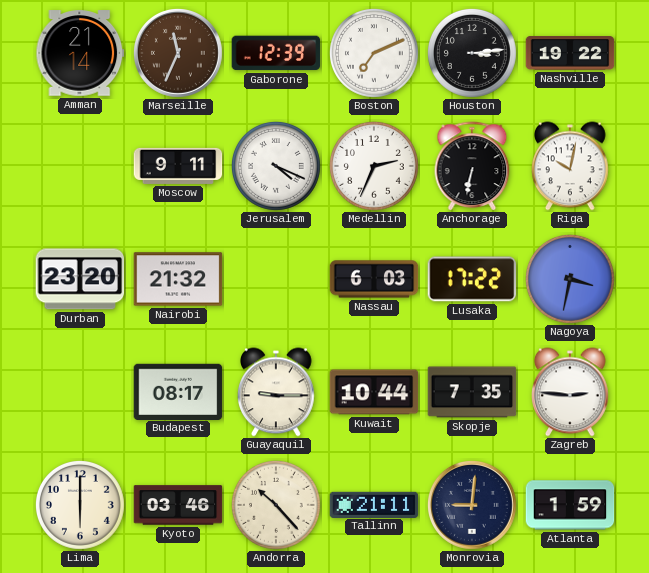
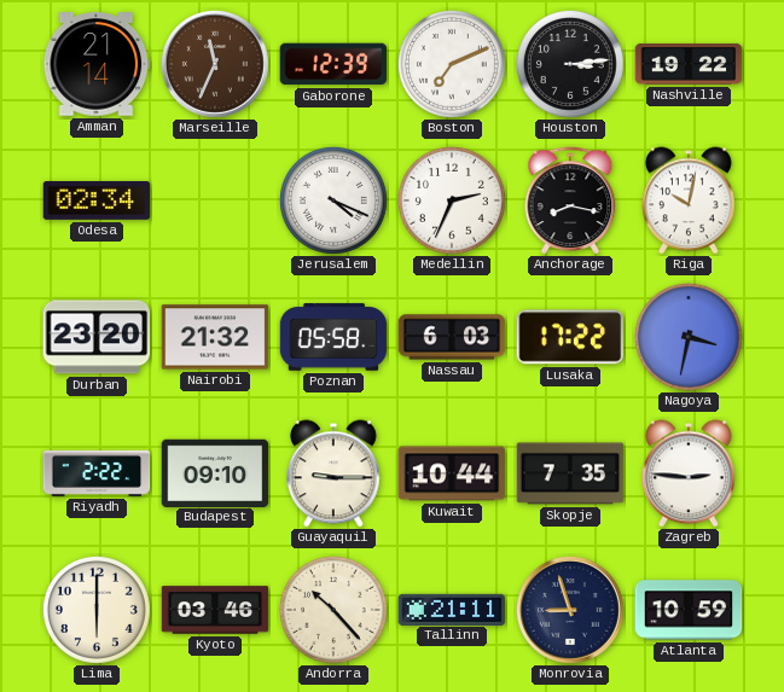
Odesa: none -> 02:34 (97, 200)
Moscow: 9:11 -> none (178, 166)
Anchorage: 6:32 -> 8:17 (570, 200)
Poznan: none -> 05:58 (333, 337)
Riyadh: none -> 2:22 (97, 473)
Budapest: 08:17 -> 09:10 (215, 472)
Monrovia: 9:01 -> 8:57 (571, 611)
Atlanta: 1:59 -> 10:59 (689, 610)
